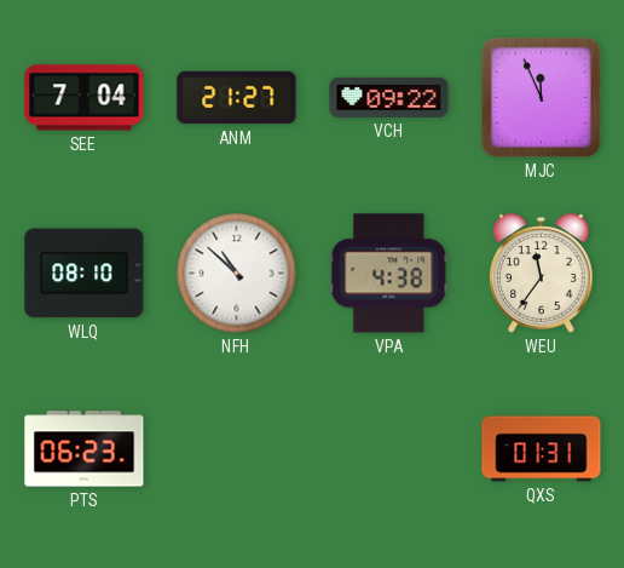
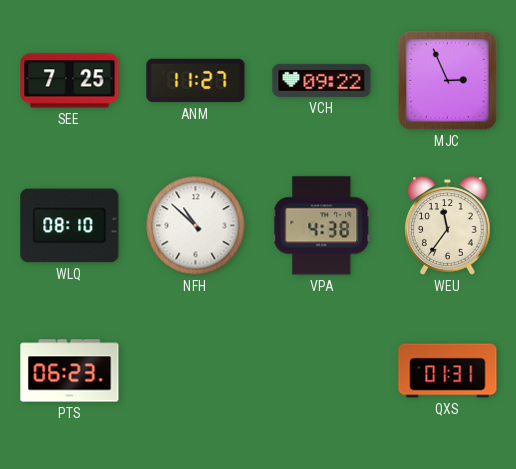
SEE: 7:04 -> 7:25 (70, 81)
ANM: 21:27 -> 11:27 (196, 81)
MJC: 11:56 -> 2:56 (447, 80)
